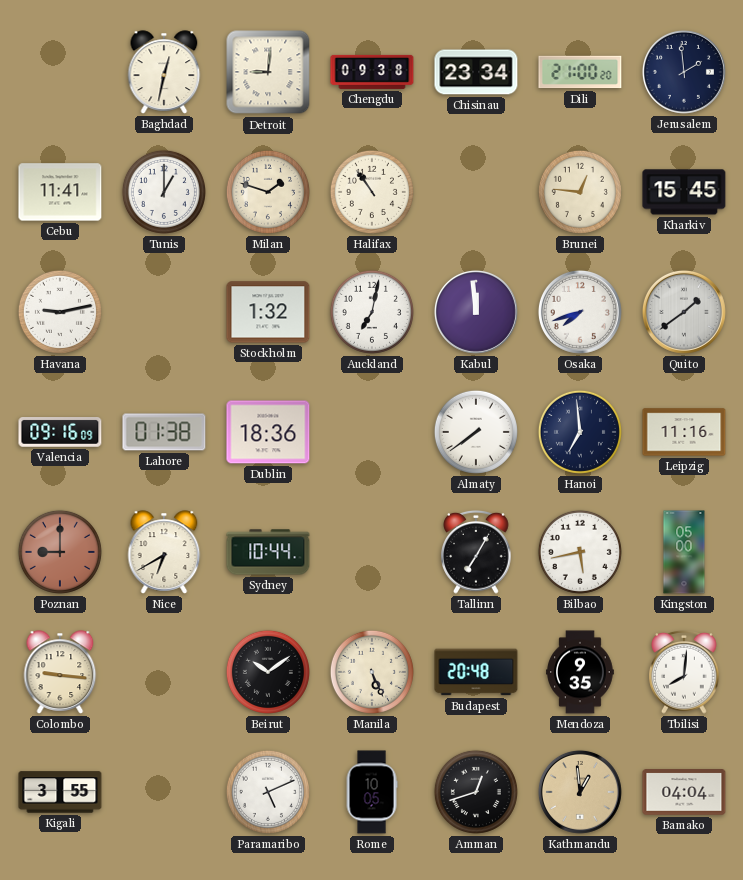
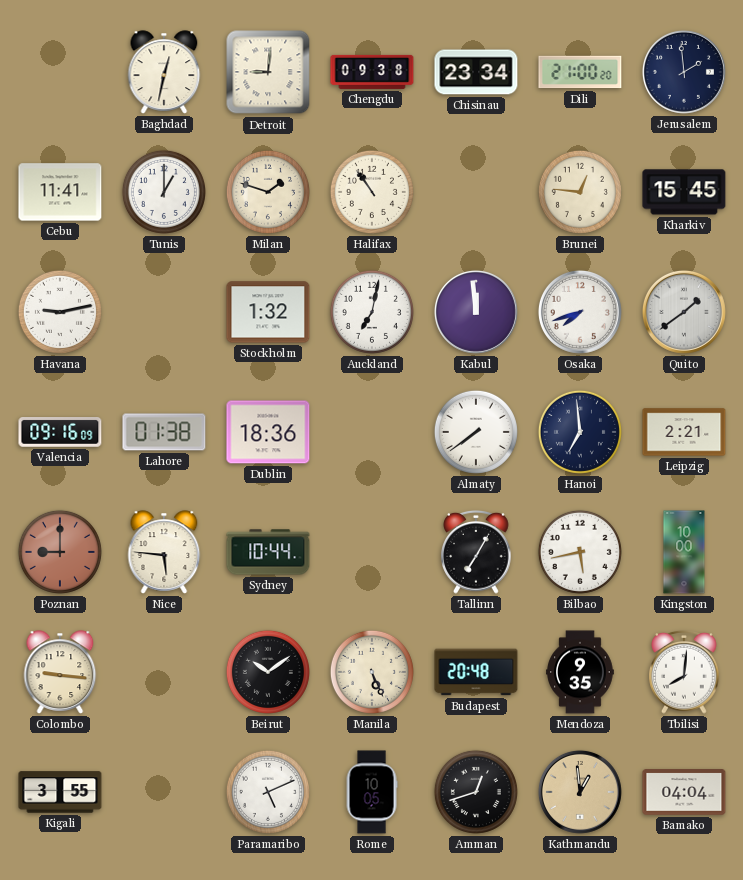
Leipzig: 11:16 -> 2:21 (684, 432)
Nice: 6:40 -> 5:46 (164, 552)
Kingston: 05:00 -> 10:00 (684, 552)
